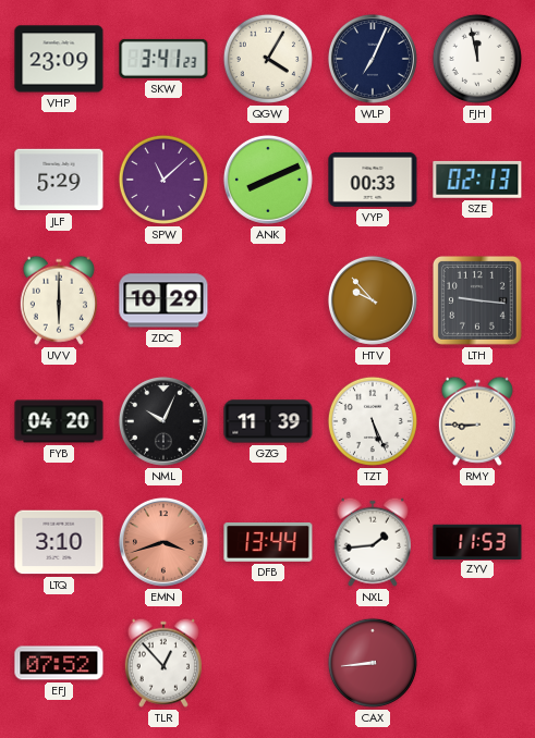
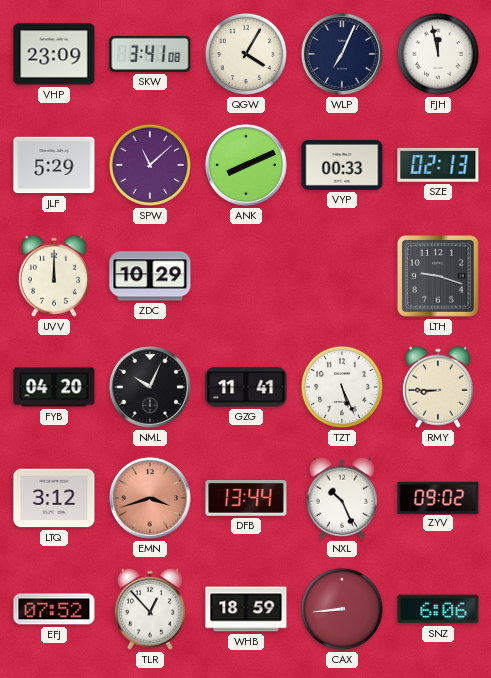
SKW: 3:41:23 -> 3:41:08 (150, 54)
UVV: 6:00 -> 12:00 (54, 276)
HTV: 9:53 -> none (373, 300)
LTH: 9:16 -> 9:18 (438, 276)
GZG: 11:39 -> 11:41 (246, 387)
LTQ: 3:10 -> 3:12 (54, 498)
NXL: 1:44 -> 10:26 (342, 498)
ZYV: 11:53 -> 09:02 (438, 497)
WHB: none -> 18:59 (246, 609)
SNZ: none -> 6:06 (438, 609)
